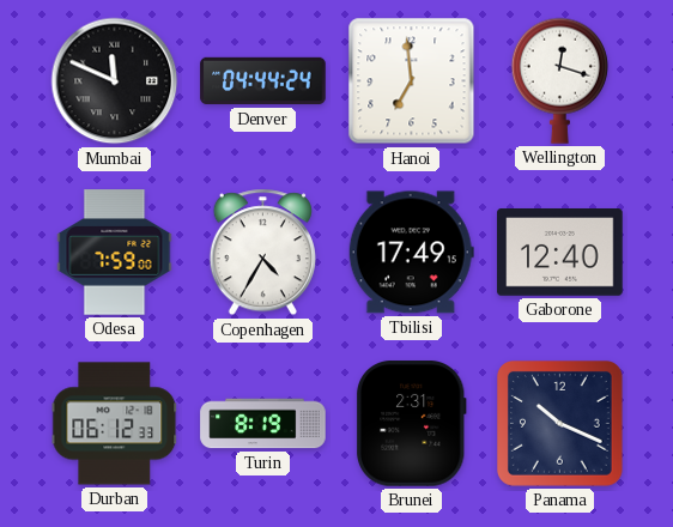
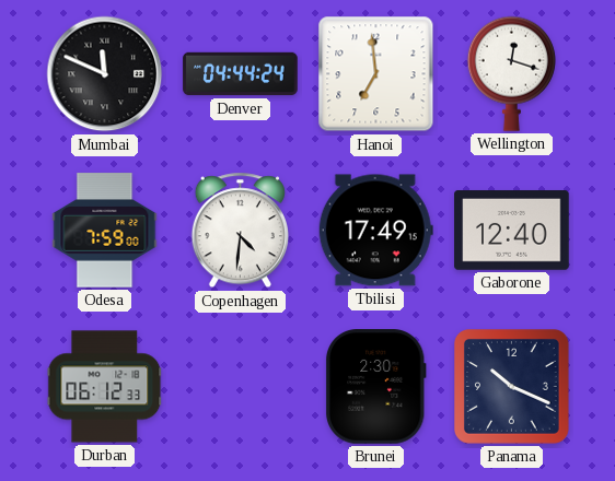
Copenhagen: 4:35 -> 4:31 (240, 231)
Turin: 8:19 -> none (263, 424)
Brunei: 2:31 -> 2:30 (375, 387)
